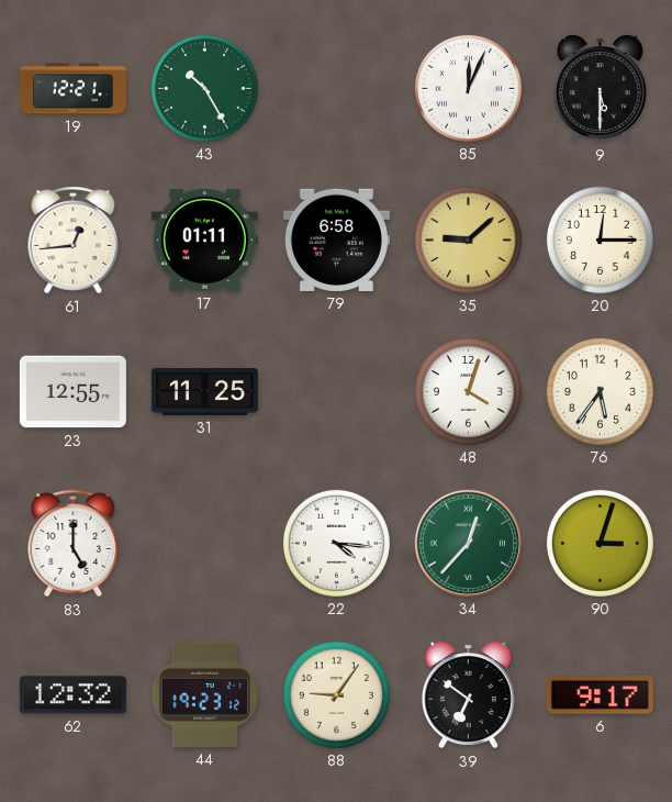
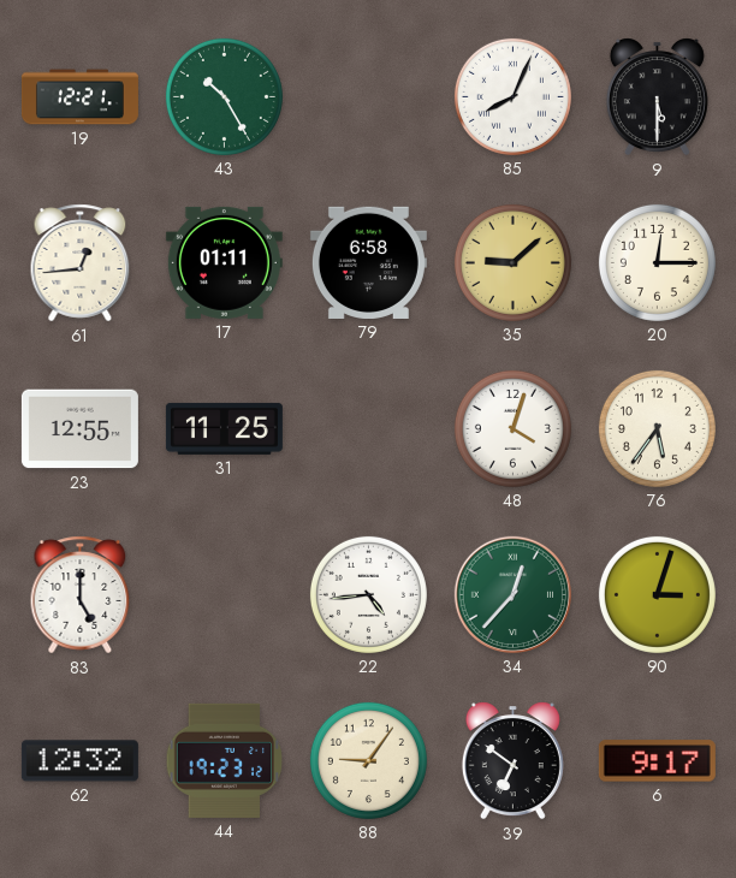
85: 12:04 -> 8:04 (512, 96)
22: 4:16 -> 4:44 (368, 594)
